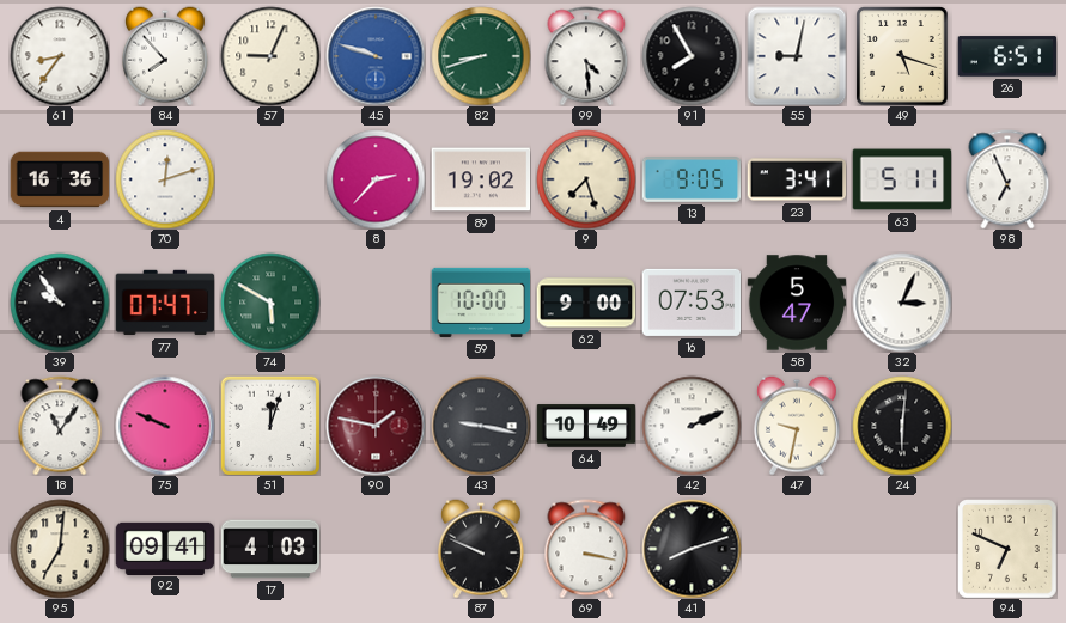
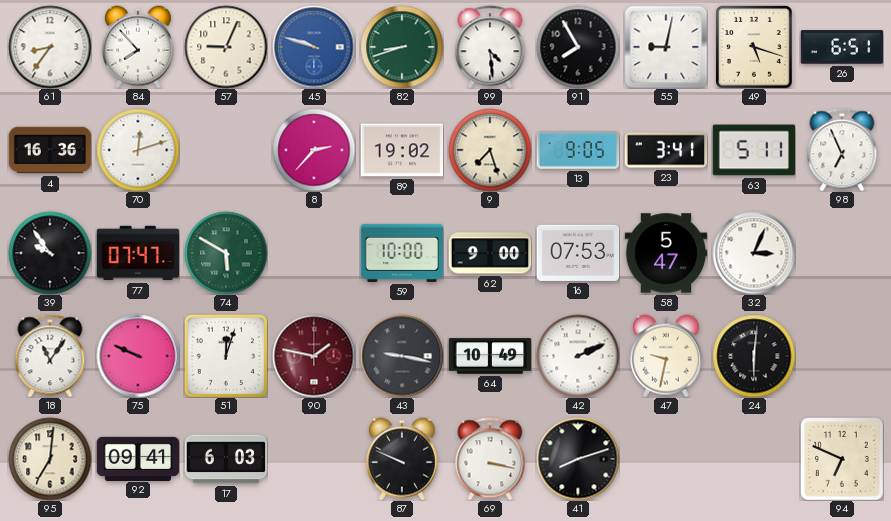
17: 4:03 -> 6:03 (226, 459)
